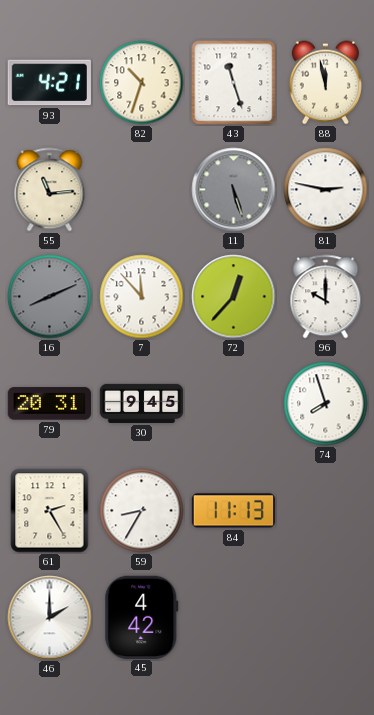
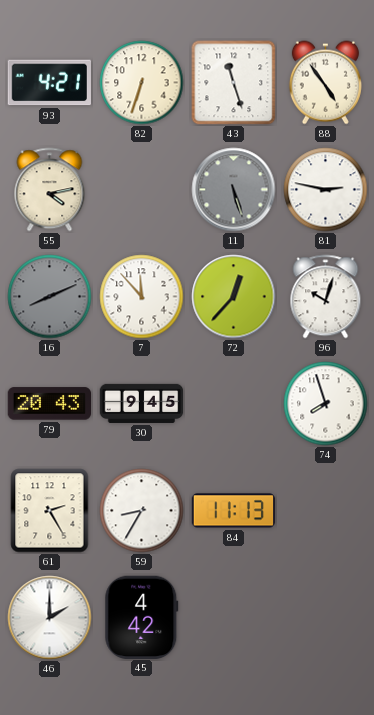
82: 10:33 -> 6:33 (142, 83)
88: 11:58 -> 4:54 (325, 83)
55: 11:14 -> 4:13 (50, 190)
96: 10:00 -> 10:03 (326, 297)
79: 20:31 -> 20:43 (50, 404)
